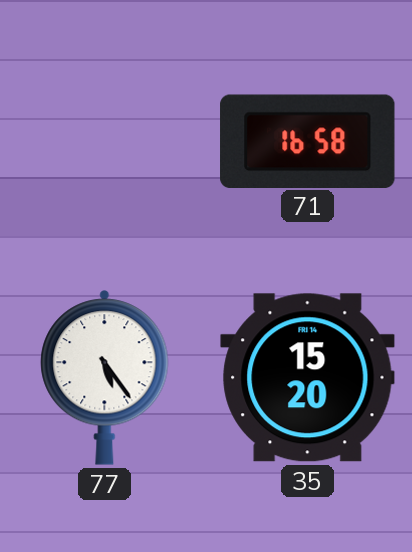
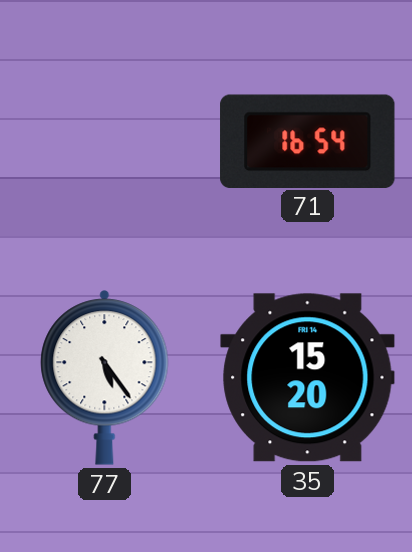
71: 16:58 -> 16:54 (308, 141)
